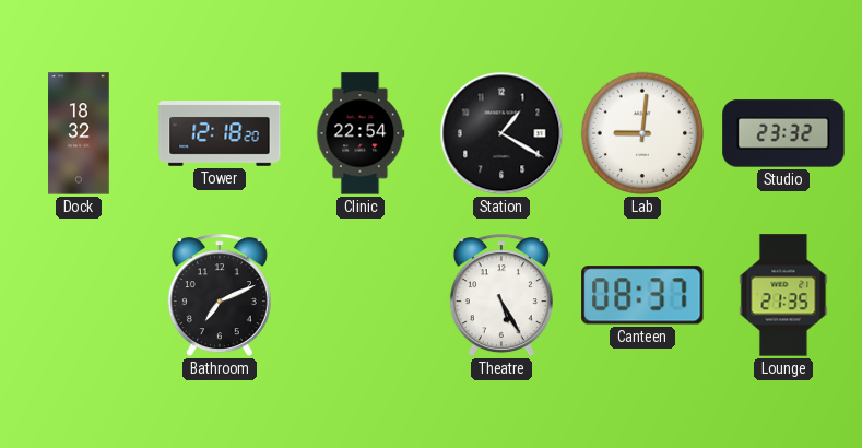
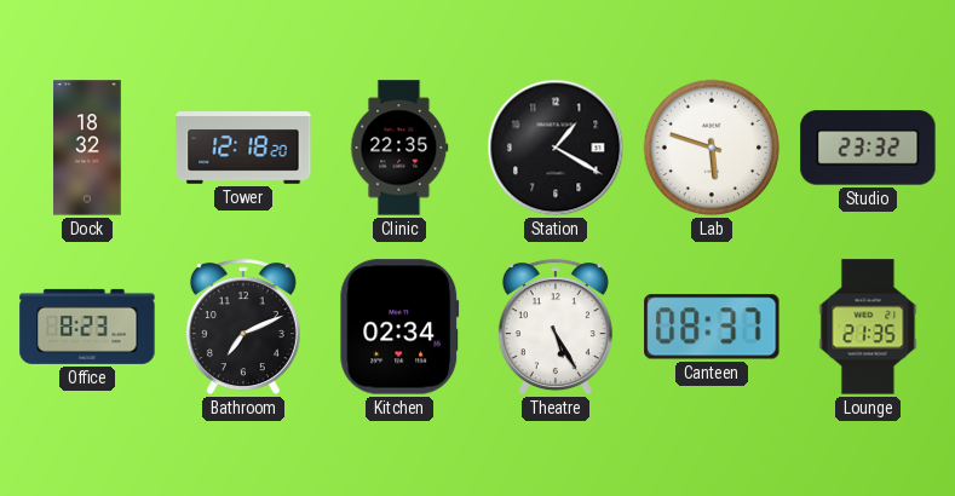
Clinic: 22:54 -> 22:35 (399, 148)
Lab: 9:01 -> 5:48 (712, 148)
Office: none -> 8:23 (87, 327)
Kitchen: none -> 02:34 (399, 327)
